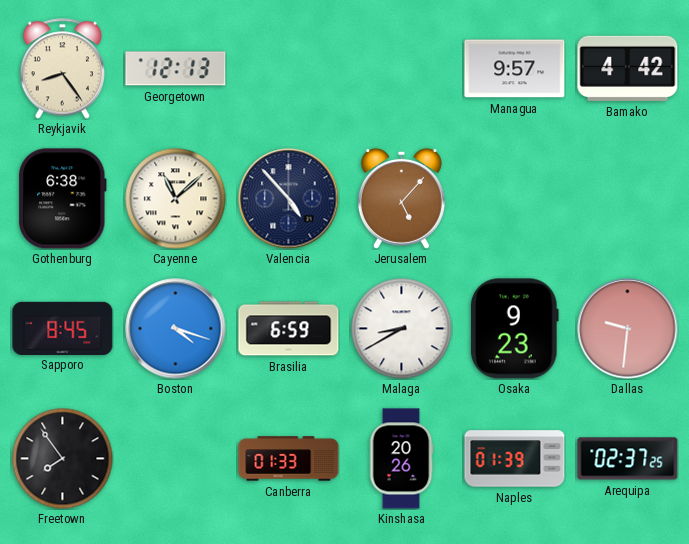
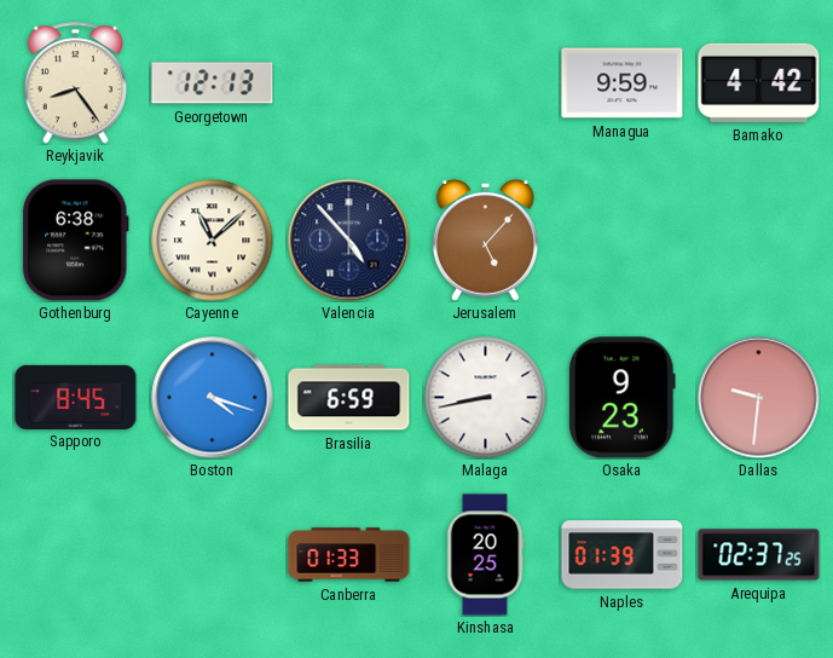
Managua: 9:57 -> 9:59 (623, 83)
Malaga: 8:40 -> 8:43 (486, 398)
Freetown: 7:54 -> none (63, 459)
Kinshasa: 20:26 -> 20:25 (485, 555)
